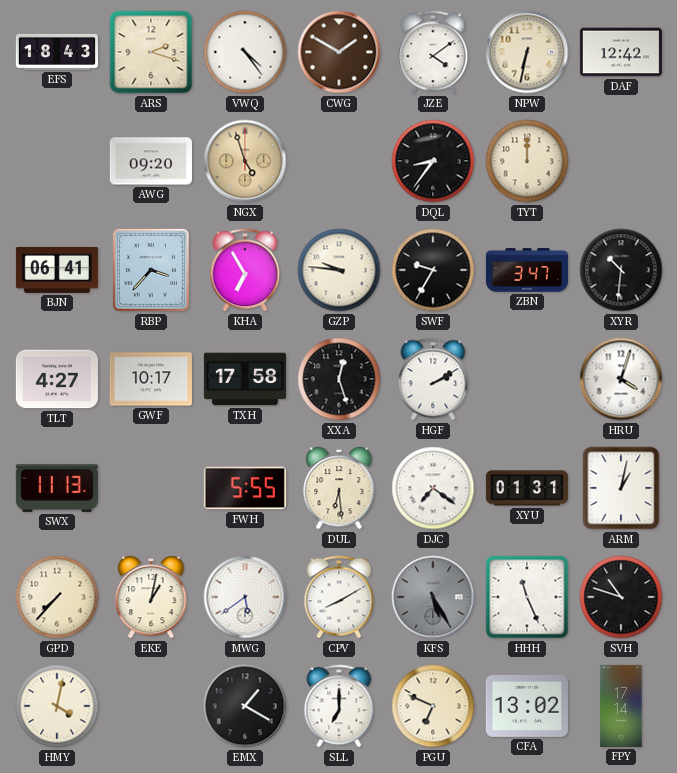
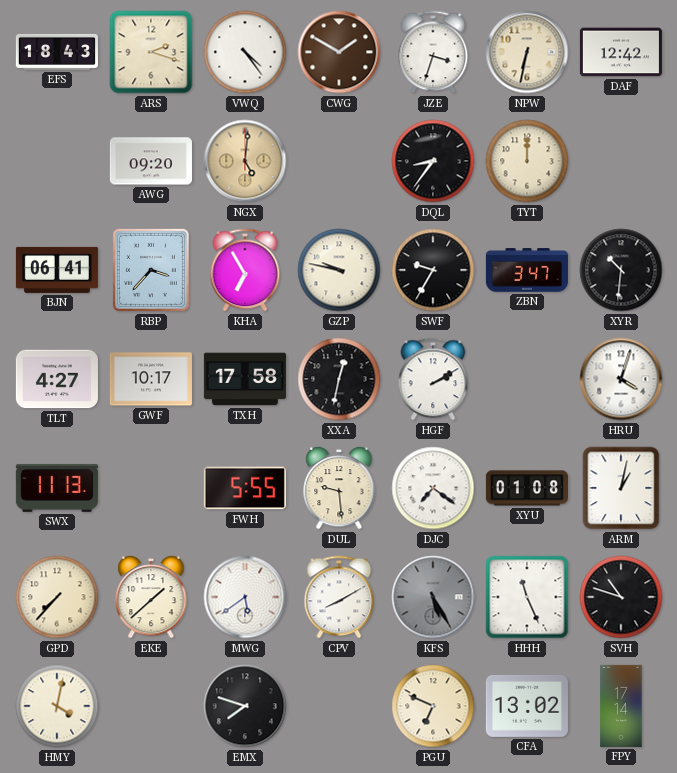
JZE: 4:09 -> 3:33 (433, 52)
NGX: 4:57 -> 5:01 (245, 161)
GZP: 9:46 -> 9:47 (339, 270)
XXA: 12:27 -> 12:32 (339, 379)
DUL: 6:29 -> 9:29 (339, 488)
XYU: 01:31 -> 01:08 (527, 488)
EKE: 1:02 -> 1:38 (151, 597)
EMX: 1:20 -> 7:48 (245, 706)
SLL: 7:00 -> none (339, 706)
